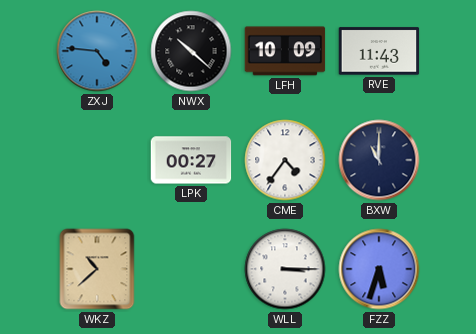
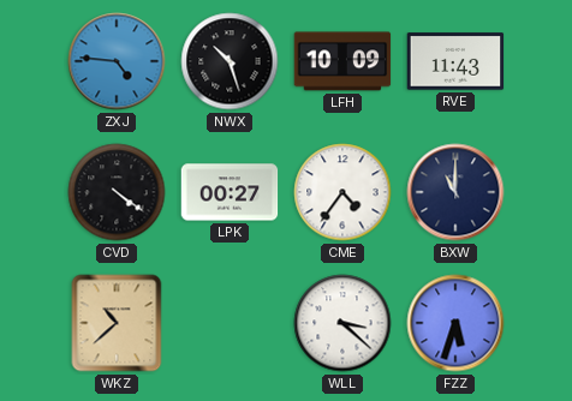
NWX: 10:22 -> 10:27 (230, 61)
CVD: none -> 4:21 (117, 192)
WLL: 3:15 -> 3:22 (342, 323)
